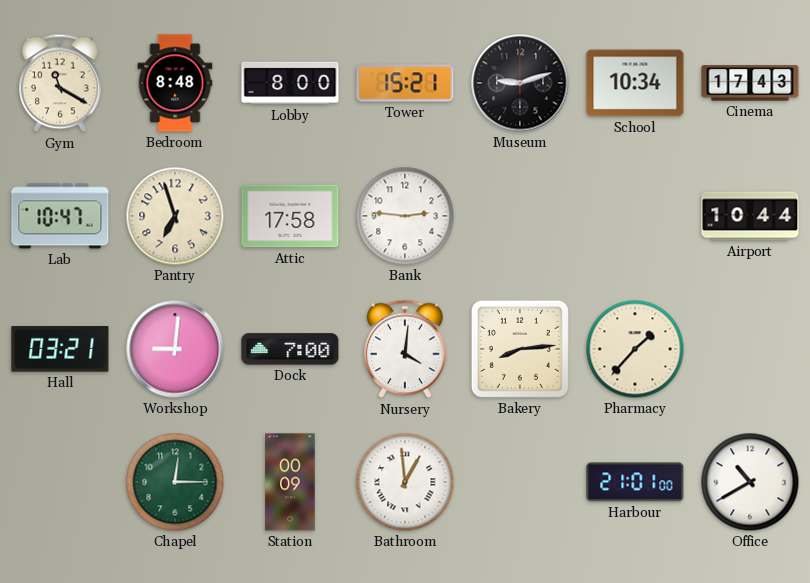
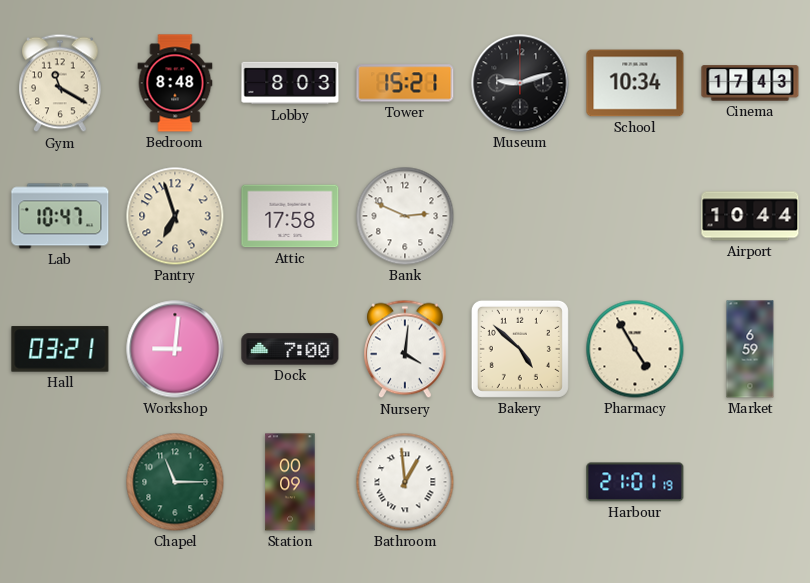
Lobby: 8:00 -> 8:03 (290, 83)
Bank: 2:46 -> 2:49 (405, 216)
Bakery: 8:14 -> 4:52 (520, 349)
Pharmacy: 1:37 -> 4:55 (635, 349)
Market: none -> 6:59 (750, 349)
Chapel: 12:15 -> 11:15 (175, 482)
Harbour: 21:01:00 -> 21:01:19 (635, 482)
Office: 10:40 -> none (750, 482)
